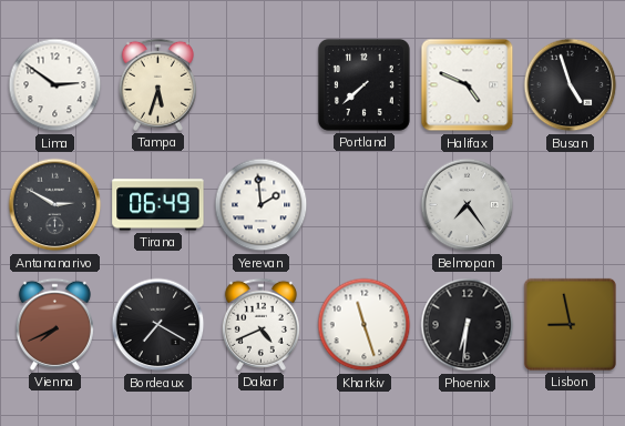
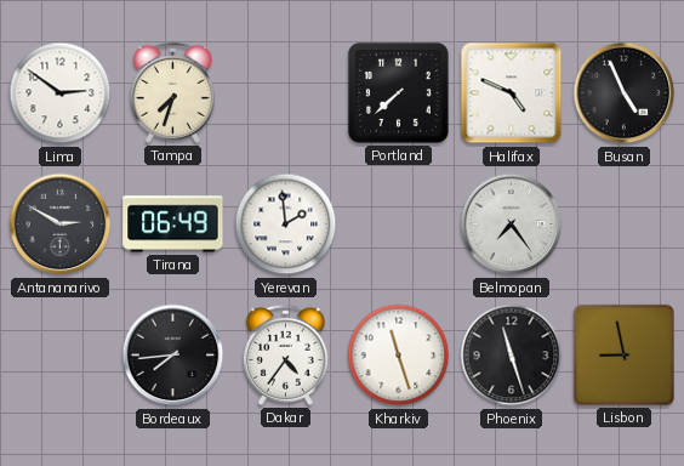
Tampa: 5:33 -> 7:33 (172, 92)
Busan: 4:57 -> 4:56 (625, 93)
Vienna: 7:41 -> none (54, 324)
Bordeaux: 7:20 -> 7:44 (173, 356)
Dakar: 4:41 -> 4:36 (285, 354)
Phoenix: 6:31 -> 11:27 (512, 356)
